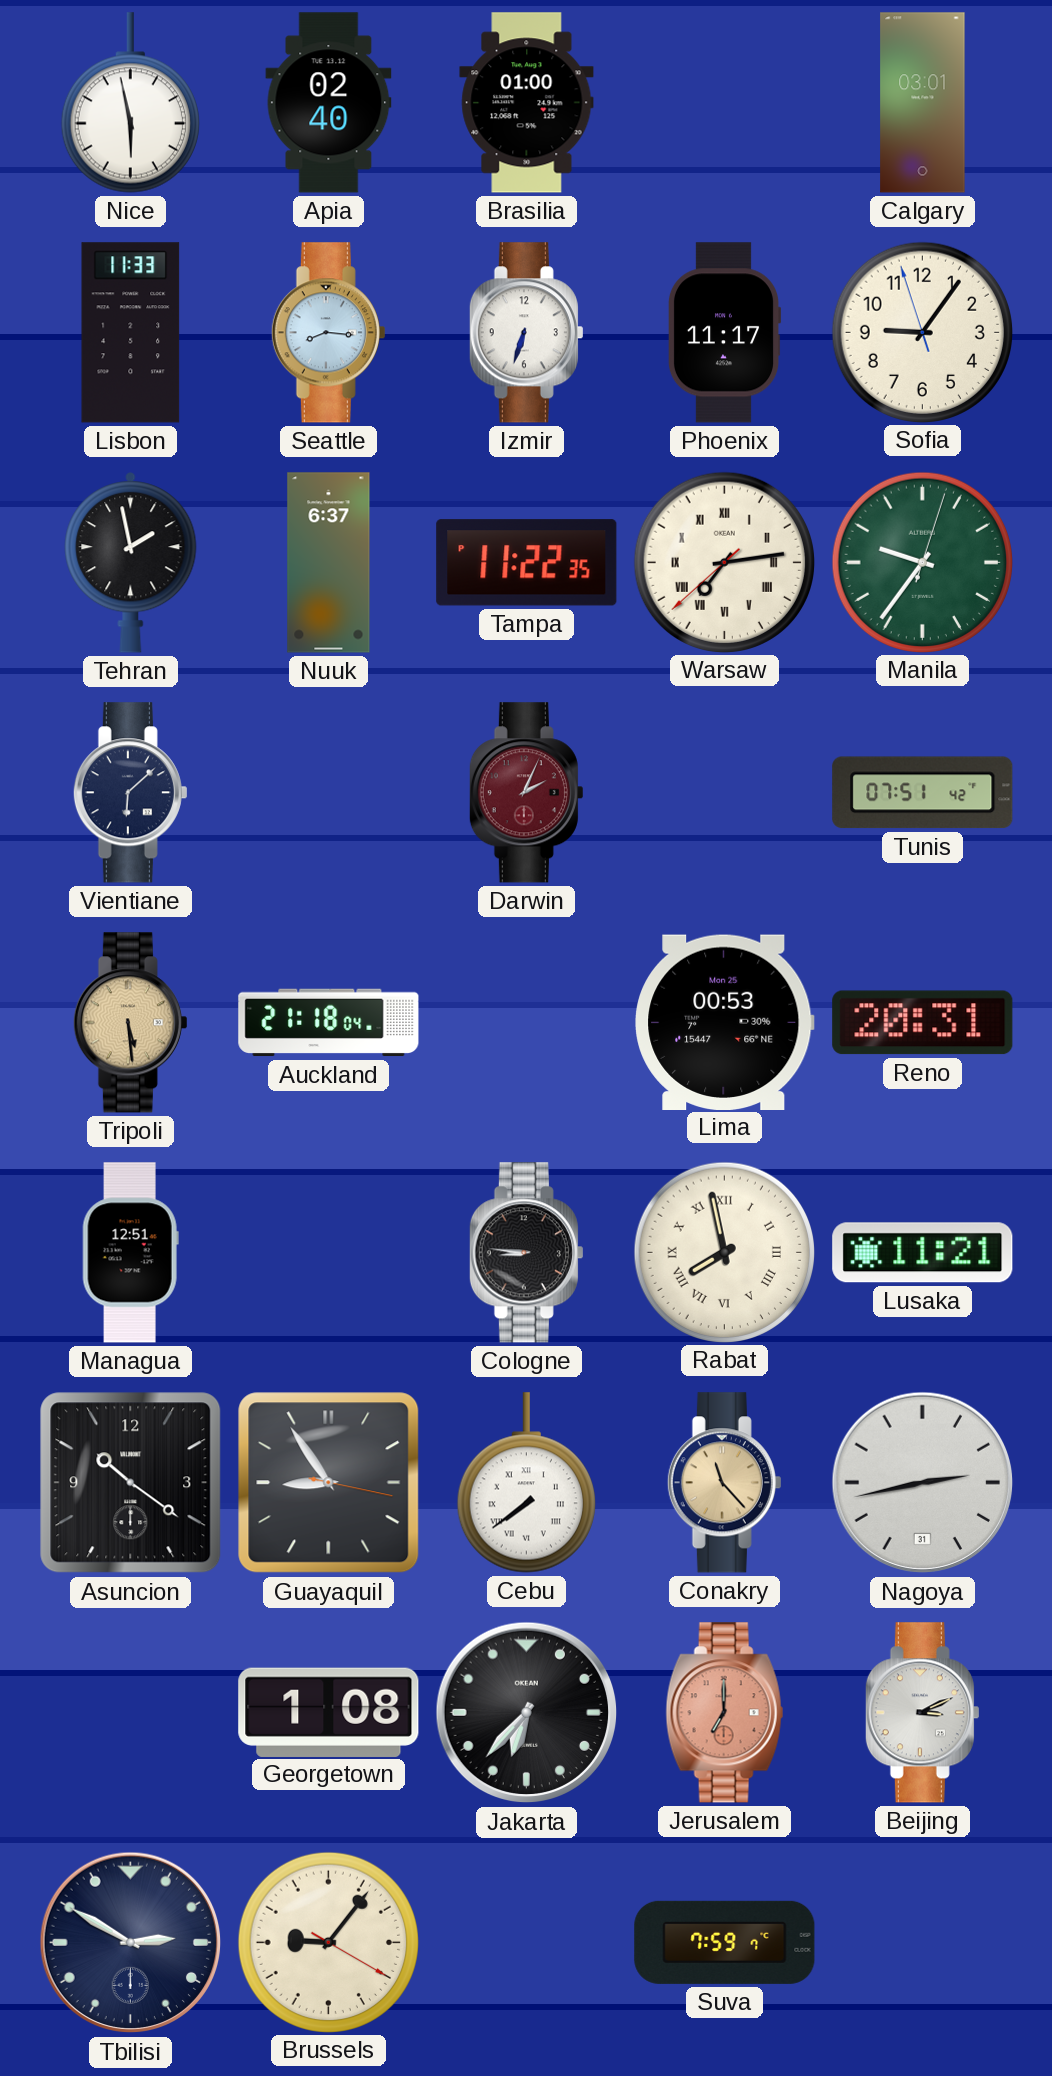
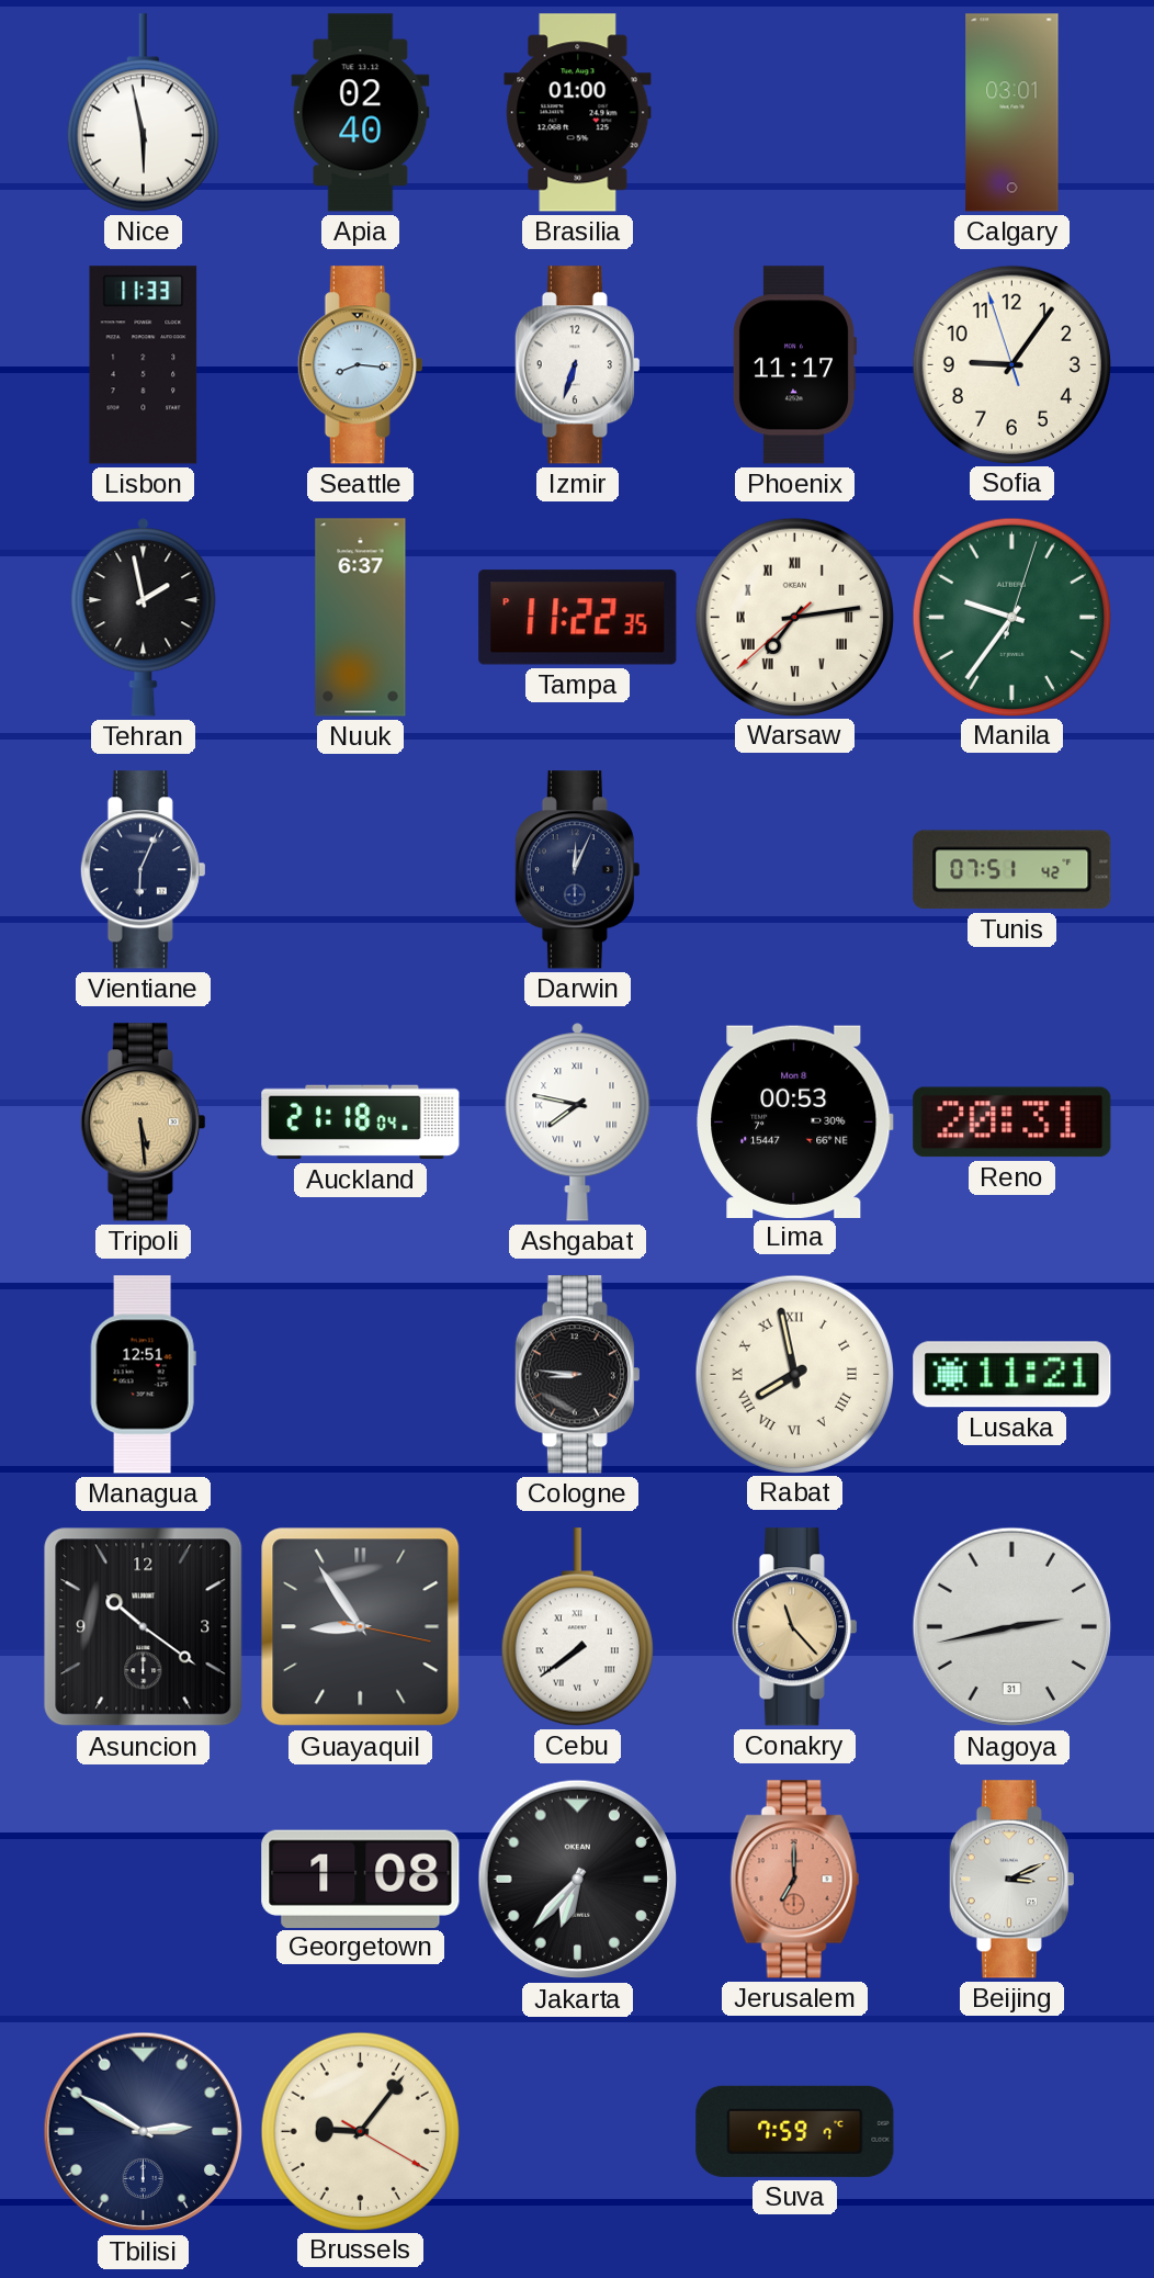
Vientiane: 6:08 -> 6:04 (143, 870)
Darwin: 2:04 -> 12:04 (577, 870)
Darwin dial: burgundy -> navy (577, 870)
Ashgabat: none -> 7:47 (578, 1123)
Lima date: Mon 25 -> Mon 8 (795, 1121)
